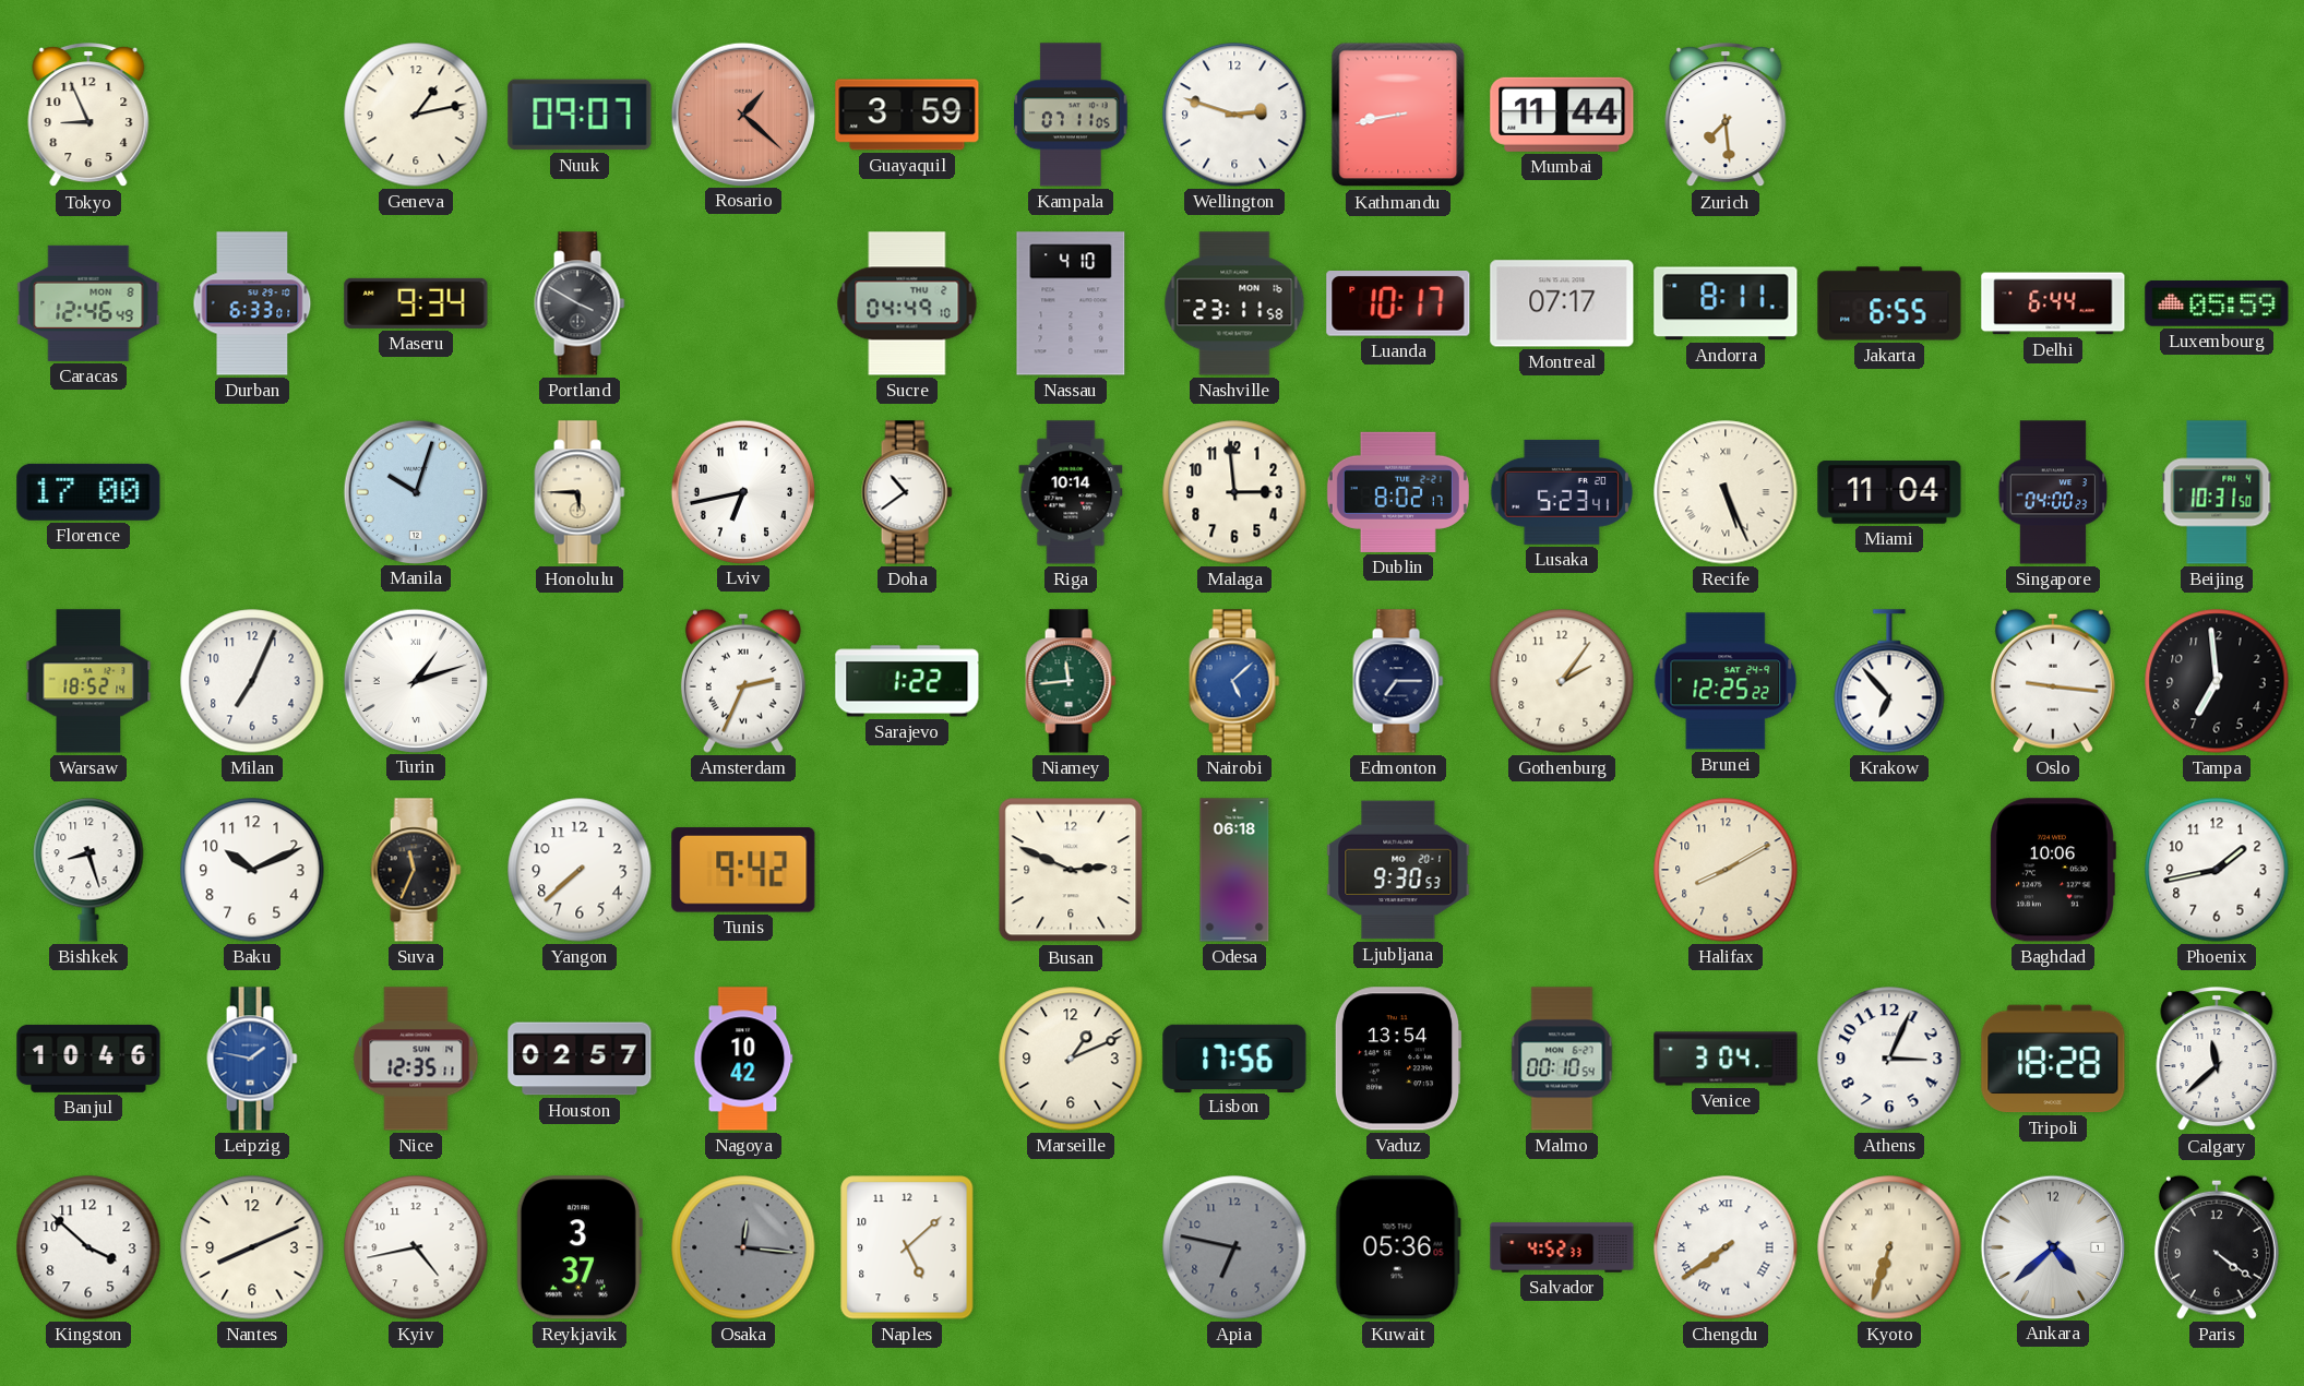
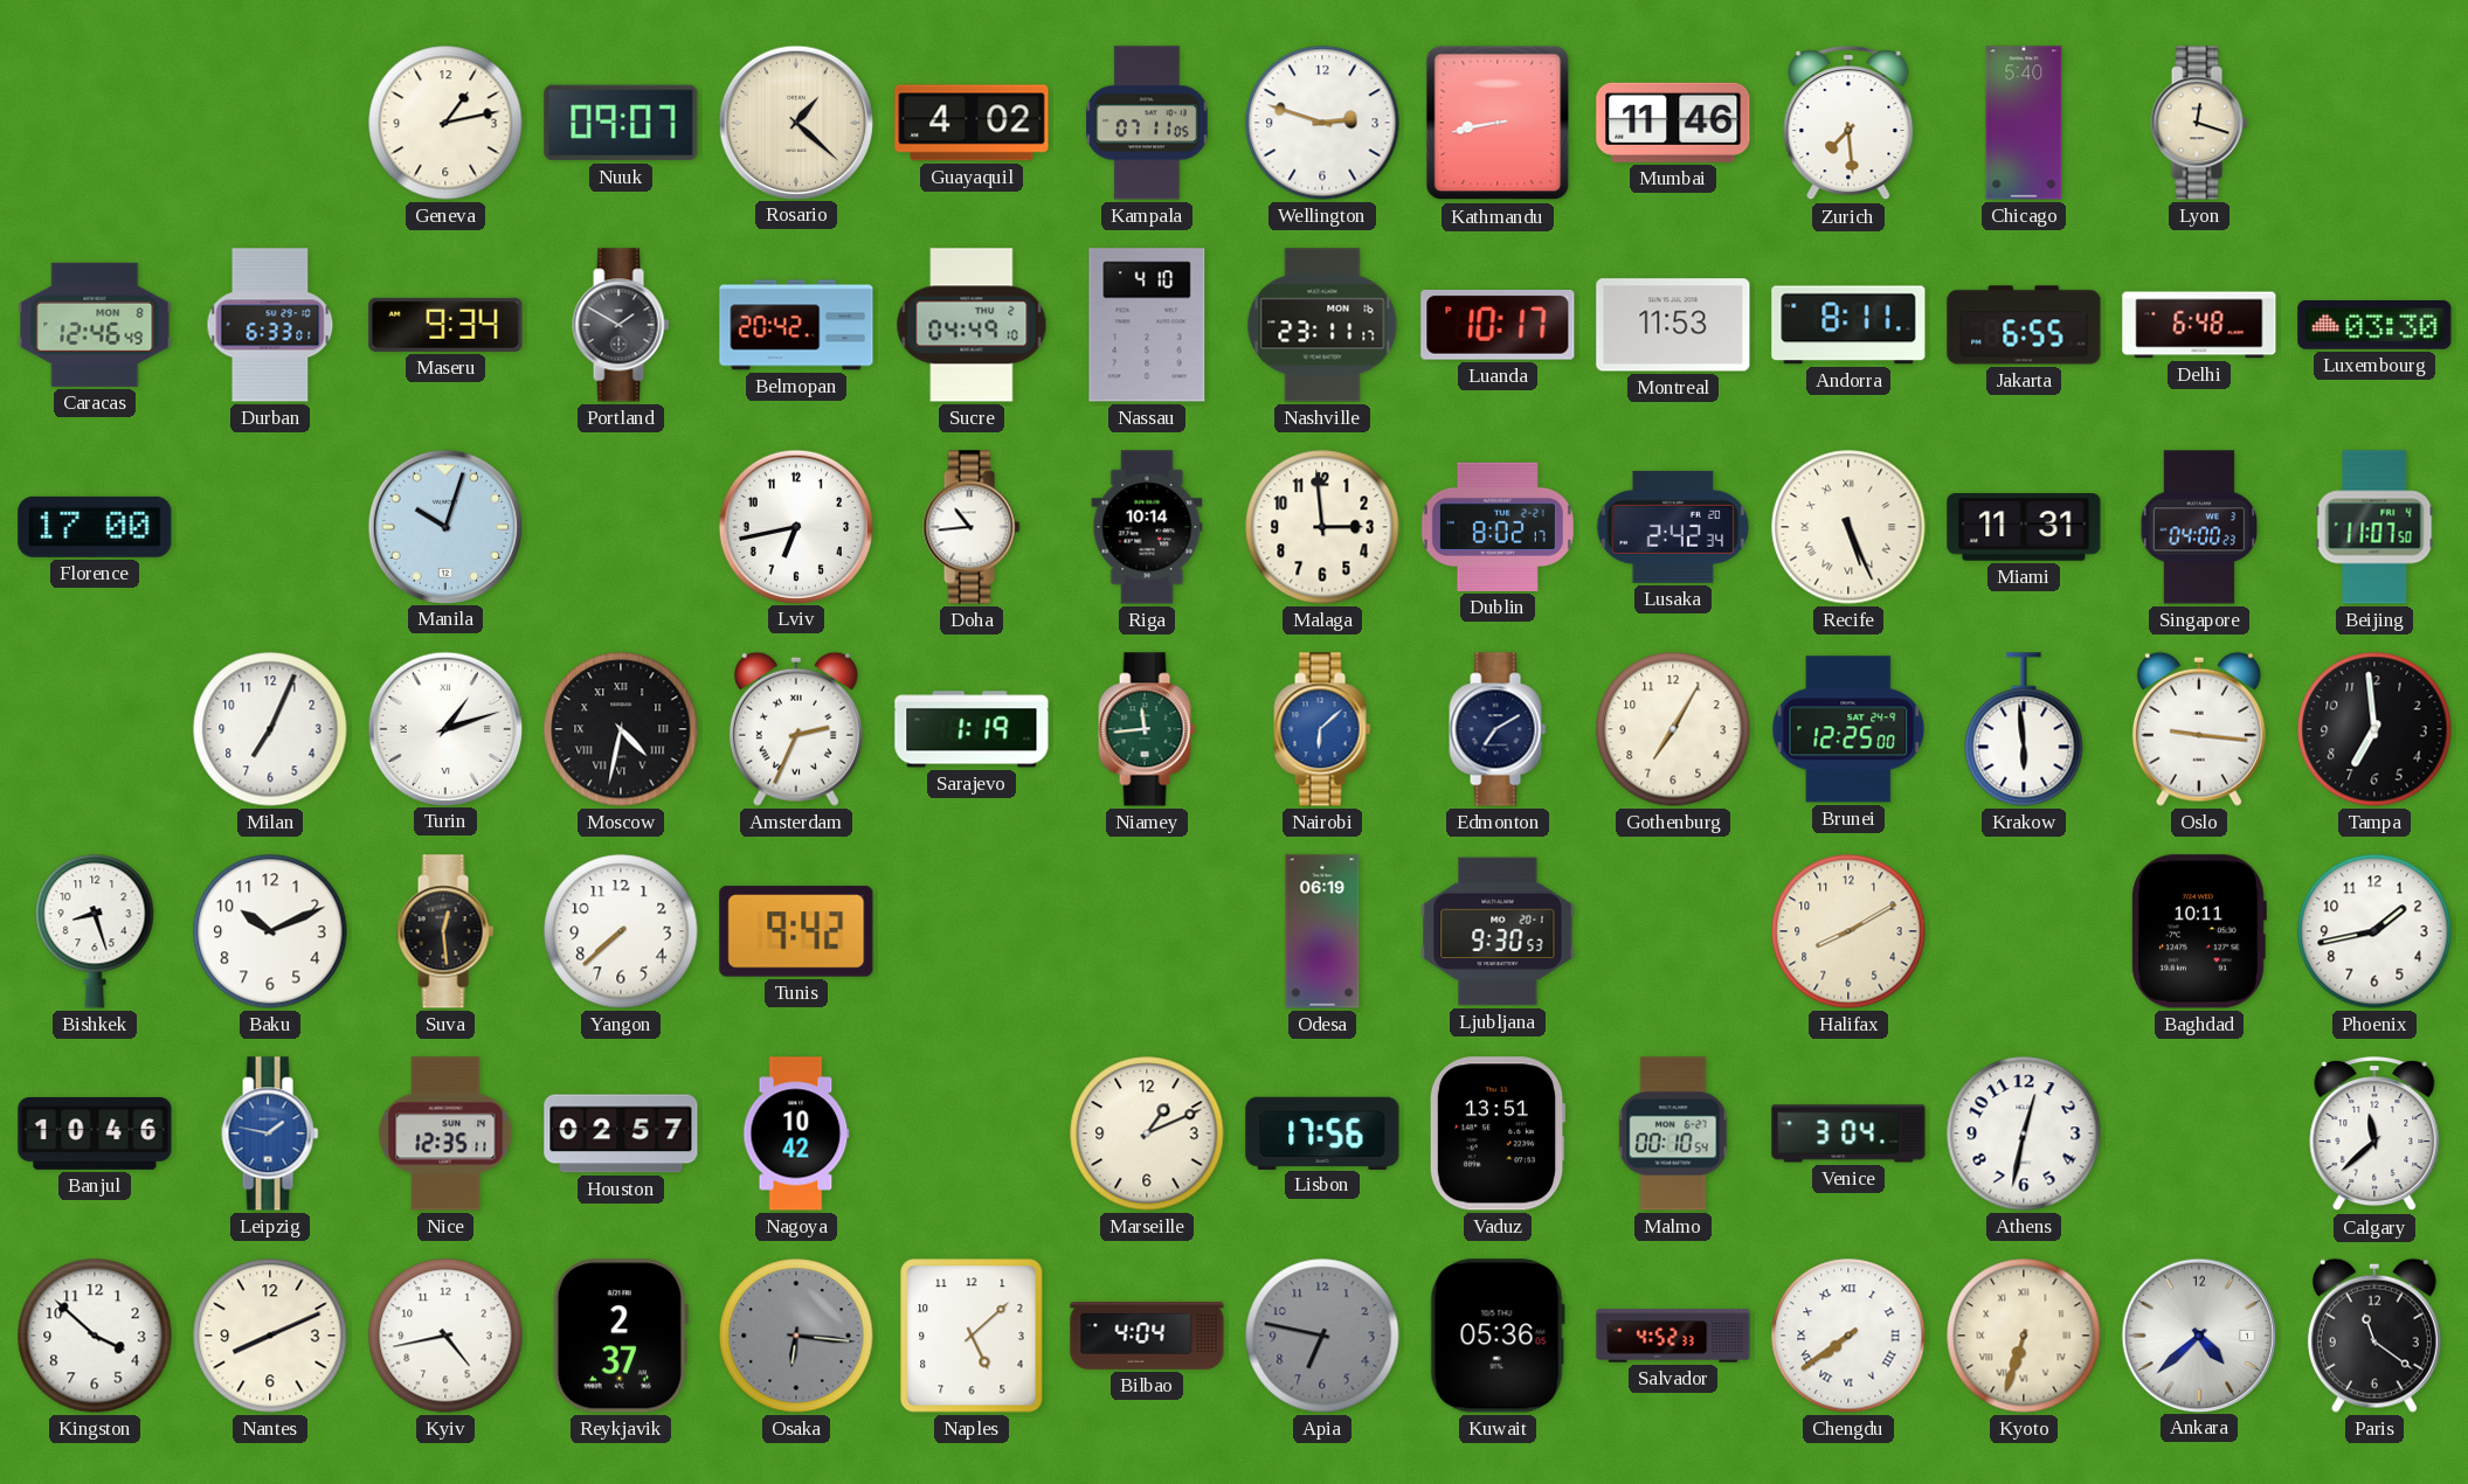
Tokyo: 8:56 -> none (88, 116)
Rosario dial: salmon -> cream (795, 122)
Guayaquil: 3:59 -> 4:02 (972, 123)
Mumbai: 11:44 -> 11:46 (1673, 123)
Chicago: none -> 5:40 (2024, 123)
Lyon: none -> 12:18 (2199, 123)
Portland: 3:50 -> 1:50 (621, 325)
Belmopan: none -> 20:42 (796, 325)
Nashville: 23:11:58 -> 23:11:17 (1322, 325)
Montreal: 07:17 -> 11:53 (1673, 325)
Delhi: 6:44 -> 6:48 (2199, 325)
Luxembourg: 05:59 -> 03:30 (2374, 325)
Honolulu: 5:45 -> none (580, 492)
Doha: 10:39 -> 10:44 (972, 527)
Lusaka: 5:23 -> 2:42 (1673, 527)
Miami: 11:04 -> 11:31 (2024, 527)
Beijing: 10:31 -> 11:07 (2374, 527)
Warsaw: 18:52 -> none (88, 681)
Moscow: none -> 4:32 (621, 729)
Sarajevo: 1:22 -> 1:19 (972, 729)
Nairobi: 5:08 -> 6:08 (1322, 729)
Edmonton: 7:15 -> 7:10 (1498, 729)
Gothenburg: 2:06 -> 7:05 (1673, 729)
Brunei: 12:25:22 -> 12:25:00 (1848, 729)
Krakow: 6:53 -> 5:59 (2024, 729)
Suva: 11:34 -> 12:29 (445, 931)
Busan: 2:49 -> none (1071, 870)
Odesa: 06:18 -> 06:19 (1322, 931)
Baghdad: 10:06 -> 10:11 (2199, 931)
Vaduz: 13:54 -> 13:51 (1498, 1133)
Athens: 3:04 -> 12:32 (2024, 1133)
Tripoli: 18:28 -> none (2053, 1059)
Reykjavik: 3:37 -> 2:37 (621, 1336)
Osaka: 12:16 -> 6:16 (796, 1336)
Bilbao: none -> 4:04 (1147, 1337)
Paris: 4:21 -> 11:21 (2374, 1336)
